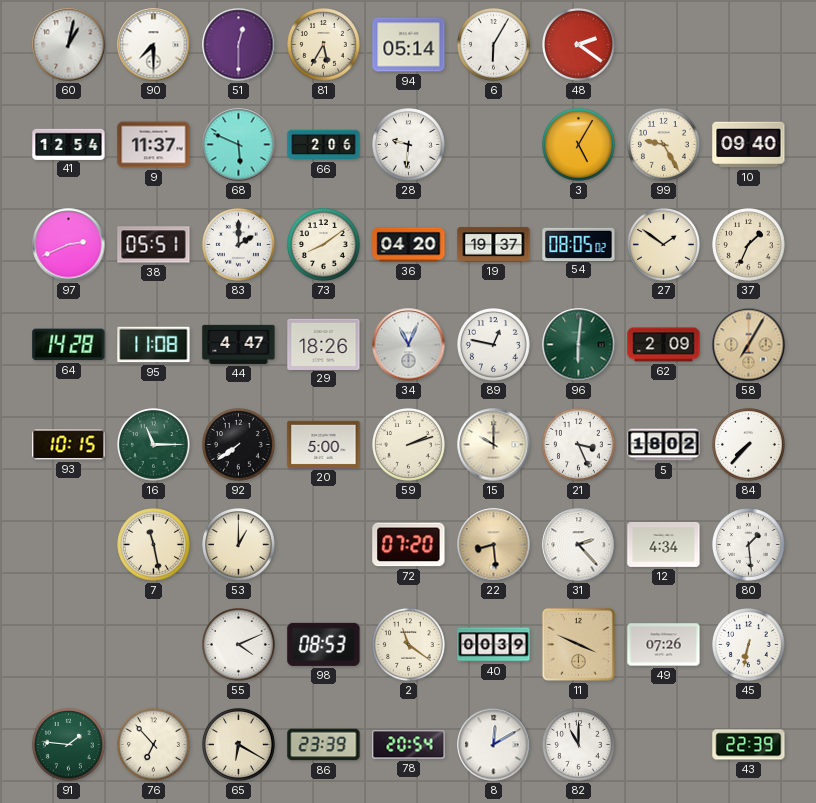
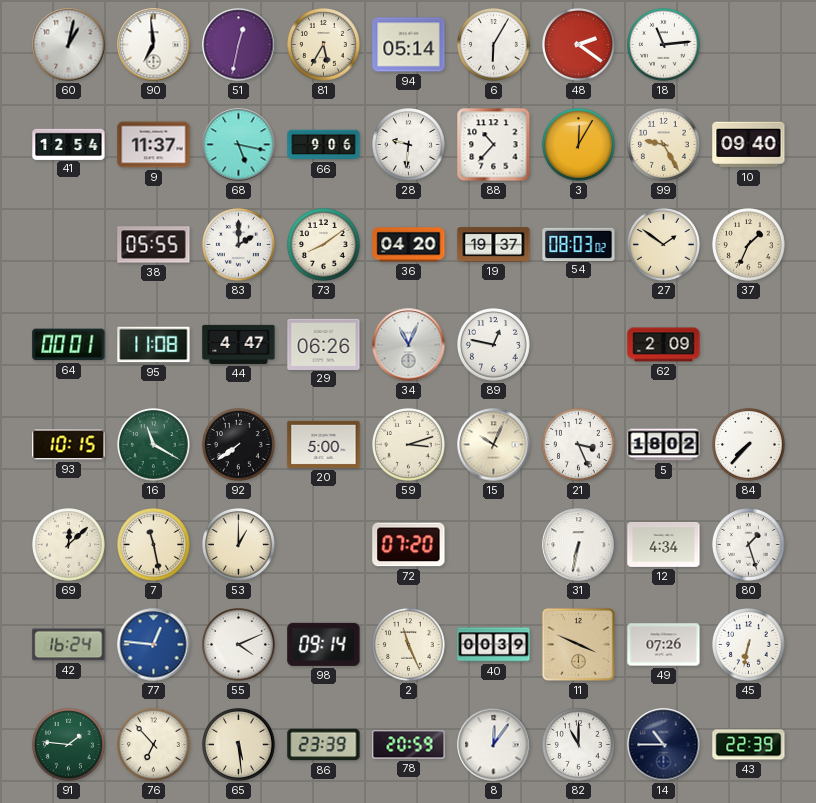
90: 7:30 -> 6:59 (154, 45)
51: 12:30 -> 12:32 (239, 45)
18: none -> 11:14 (664, 45)
68: 5:49 -> 5:17 (239, 145)
66: 2:06 -> 9:06 (324, 145)
88: none -> 10:37 (494, 145)
3: 5:05 -> 12:05 (579, 145)
97: 2:41 -> none (69, 245)
38: 05:51 -> 05:55 (154, 245)
54: 08:05 -> 08:03 (579, 244)
64: 14:28 -> 00:01 (69, 345)
29: 18:26 -> 06:26 (324, 344)
96: 6:01 -> none (579, 345)
58: 7:05 -> none (749, 345)
16: 11:15 -> 11:20 (154, 445)
59: 2:12 -> 3:12 (409, 445)
15: 10:00 -> 10:04 (494, 445)
69: none -> 12:08 (69, 545)
22: 8:29 -> none (494, 545)
31: 2:23 -> 6:32 (579, 545)
80: 1:29 -> 1:27 (749, 545)
42: none -> 16:24 (69, 645)
77: none -> 12:46 (154, 645)
98: 08:53 -> 09:14 (324, 644)
2: 11:21 -> 11:26 (409, 645)
65: 6:20 -> 5:29 (239, 745)
78: 20:54 -> 20:59 (409, 745)
8: 12:10 -> 12:06 (494, 745)
14: none -> 10:45 (664, 745)
